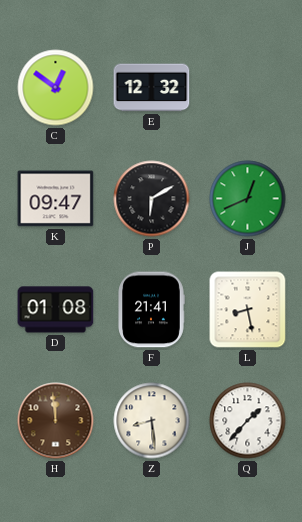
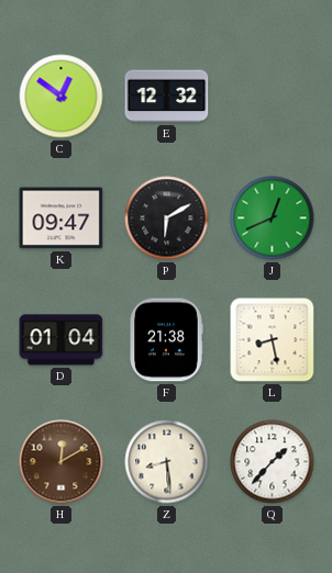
D: 01:08 -> 01:04 (62, 340)
F: 21:41 -> 21:38 (166, 340)
H: 11:59 -> 12:10 (62, 462)
